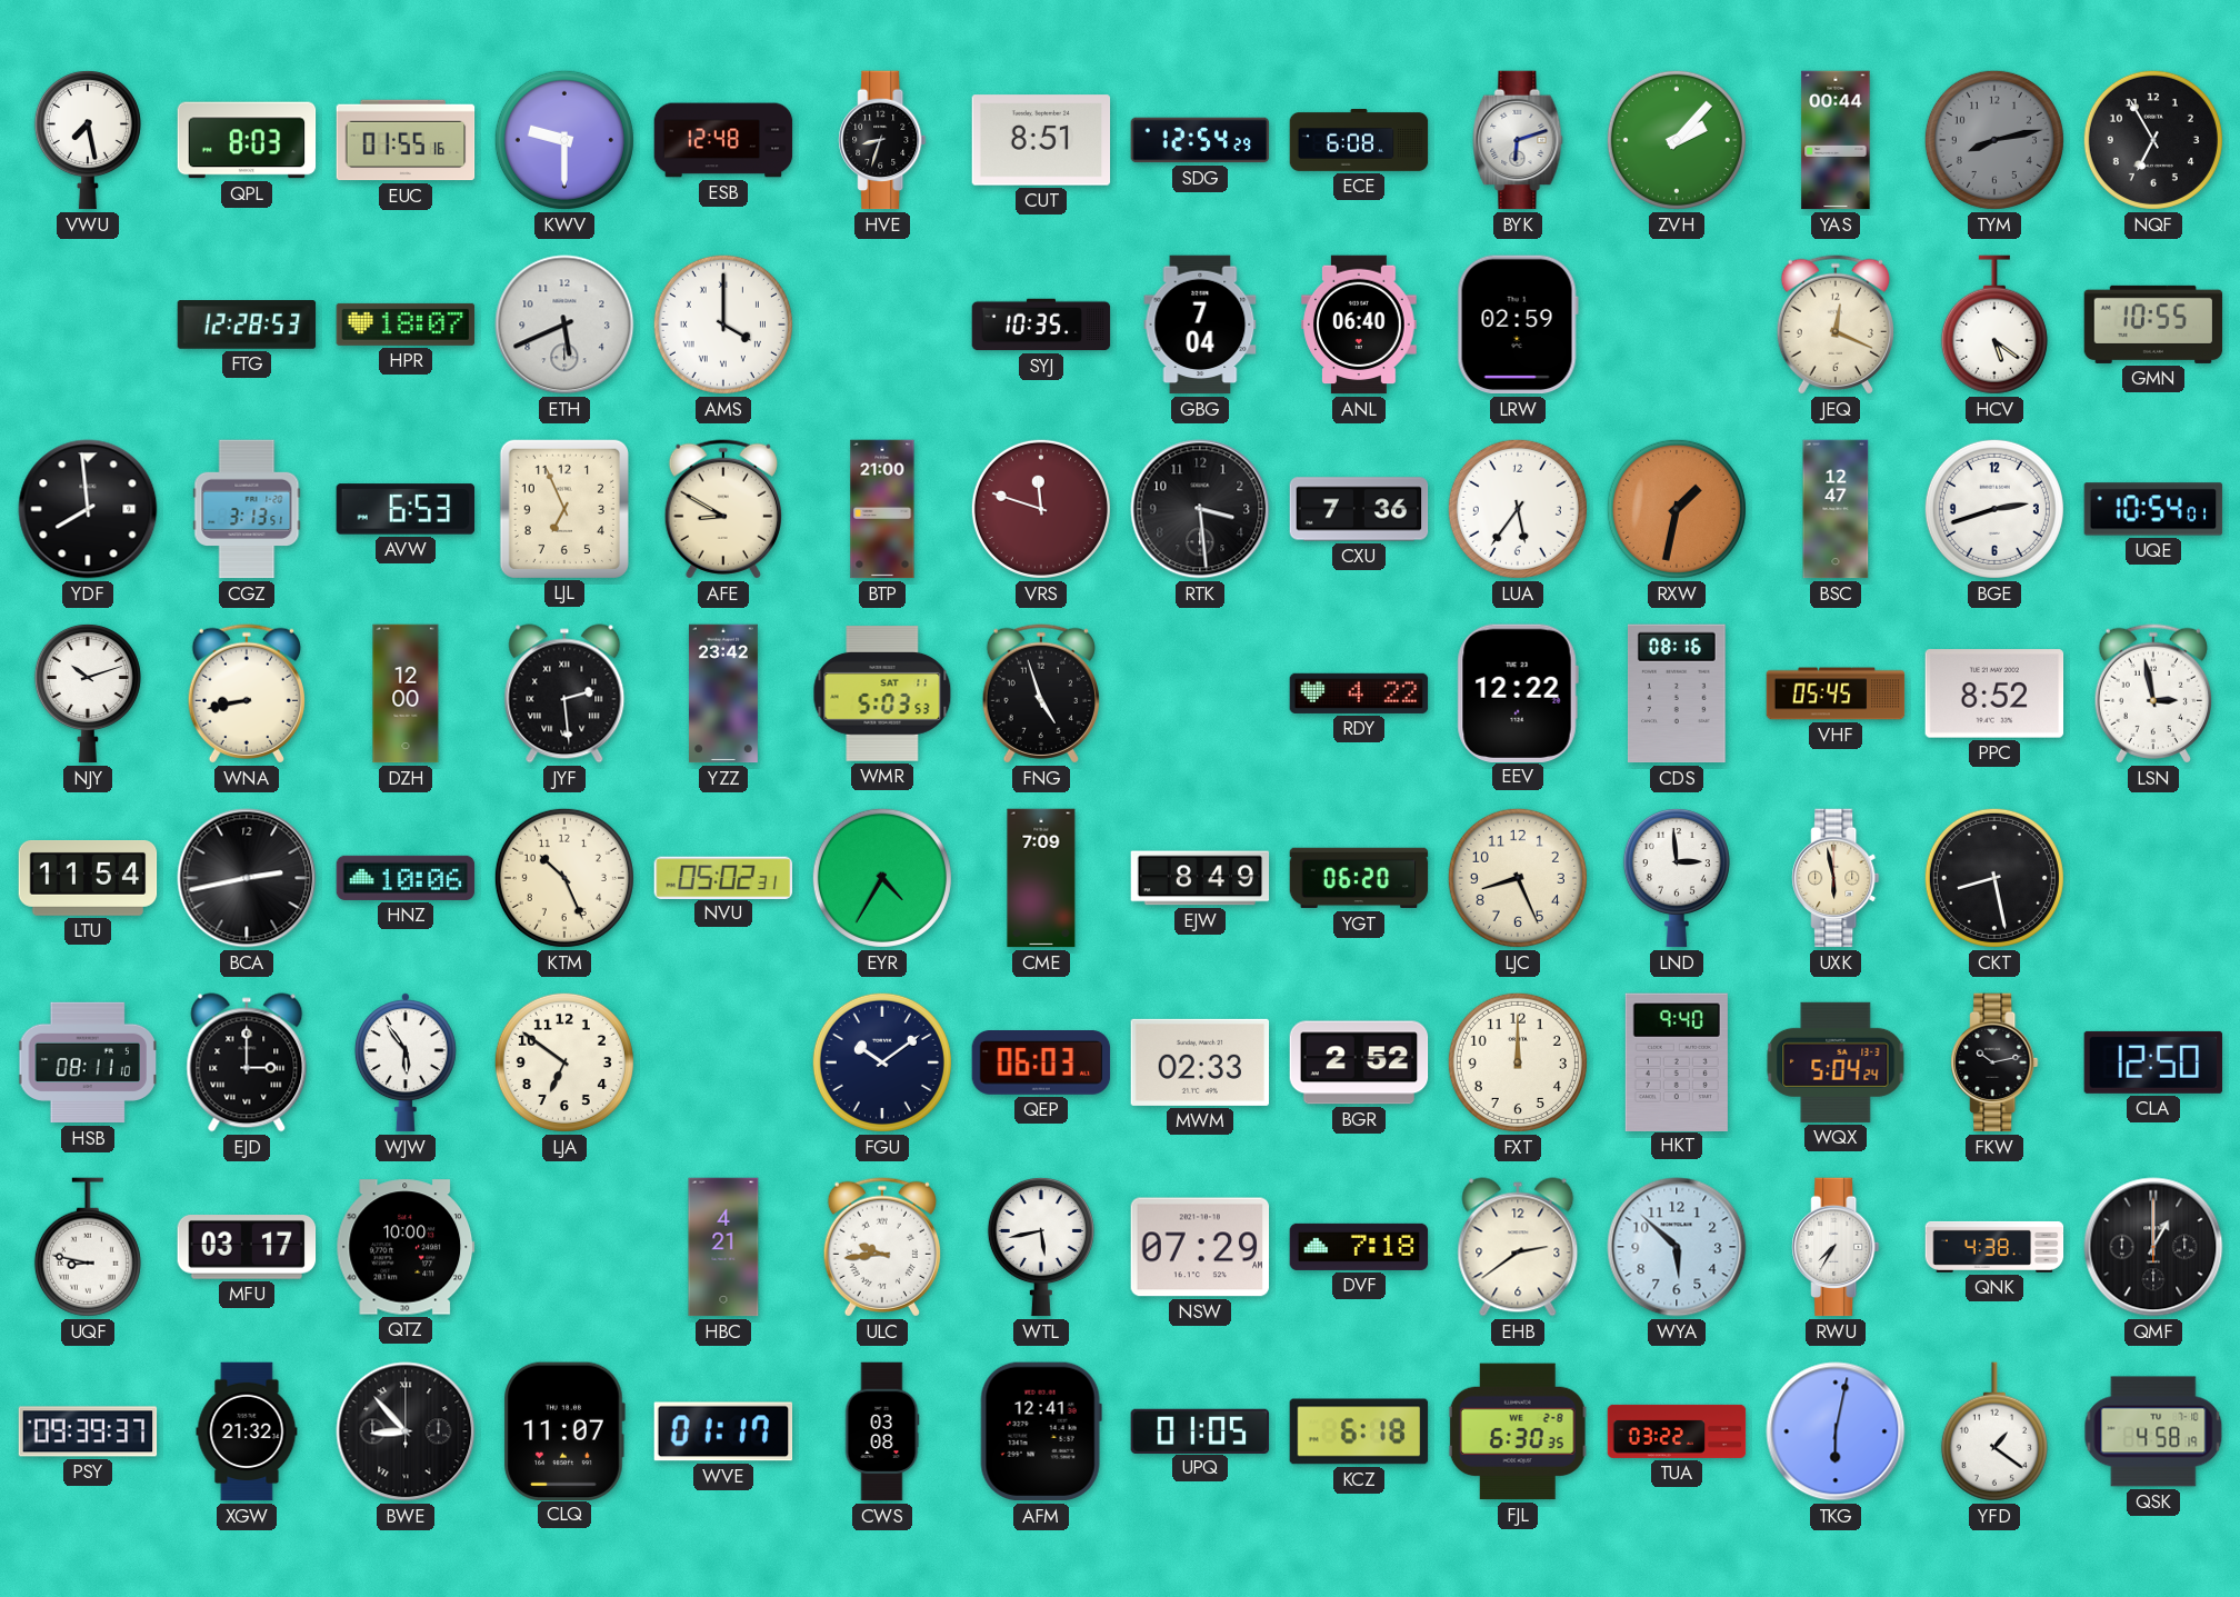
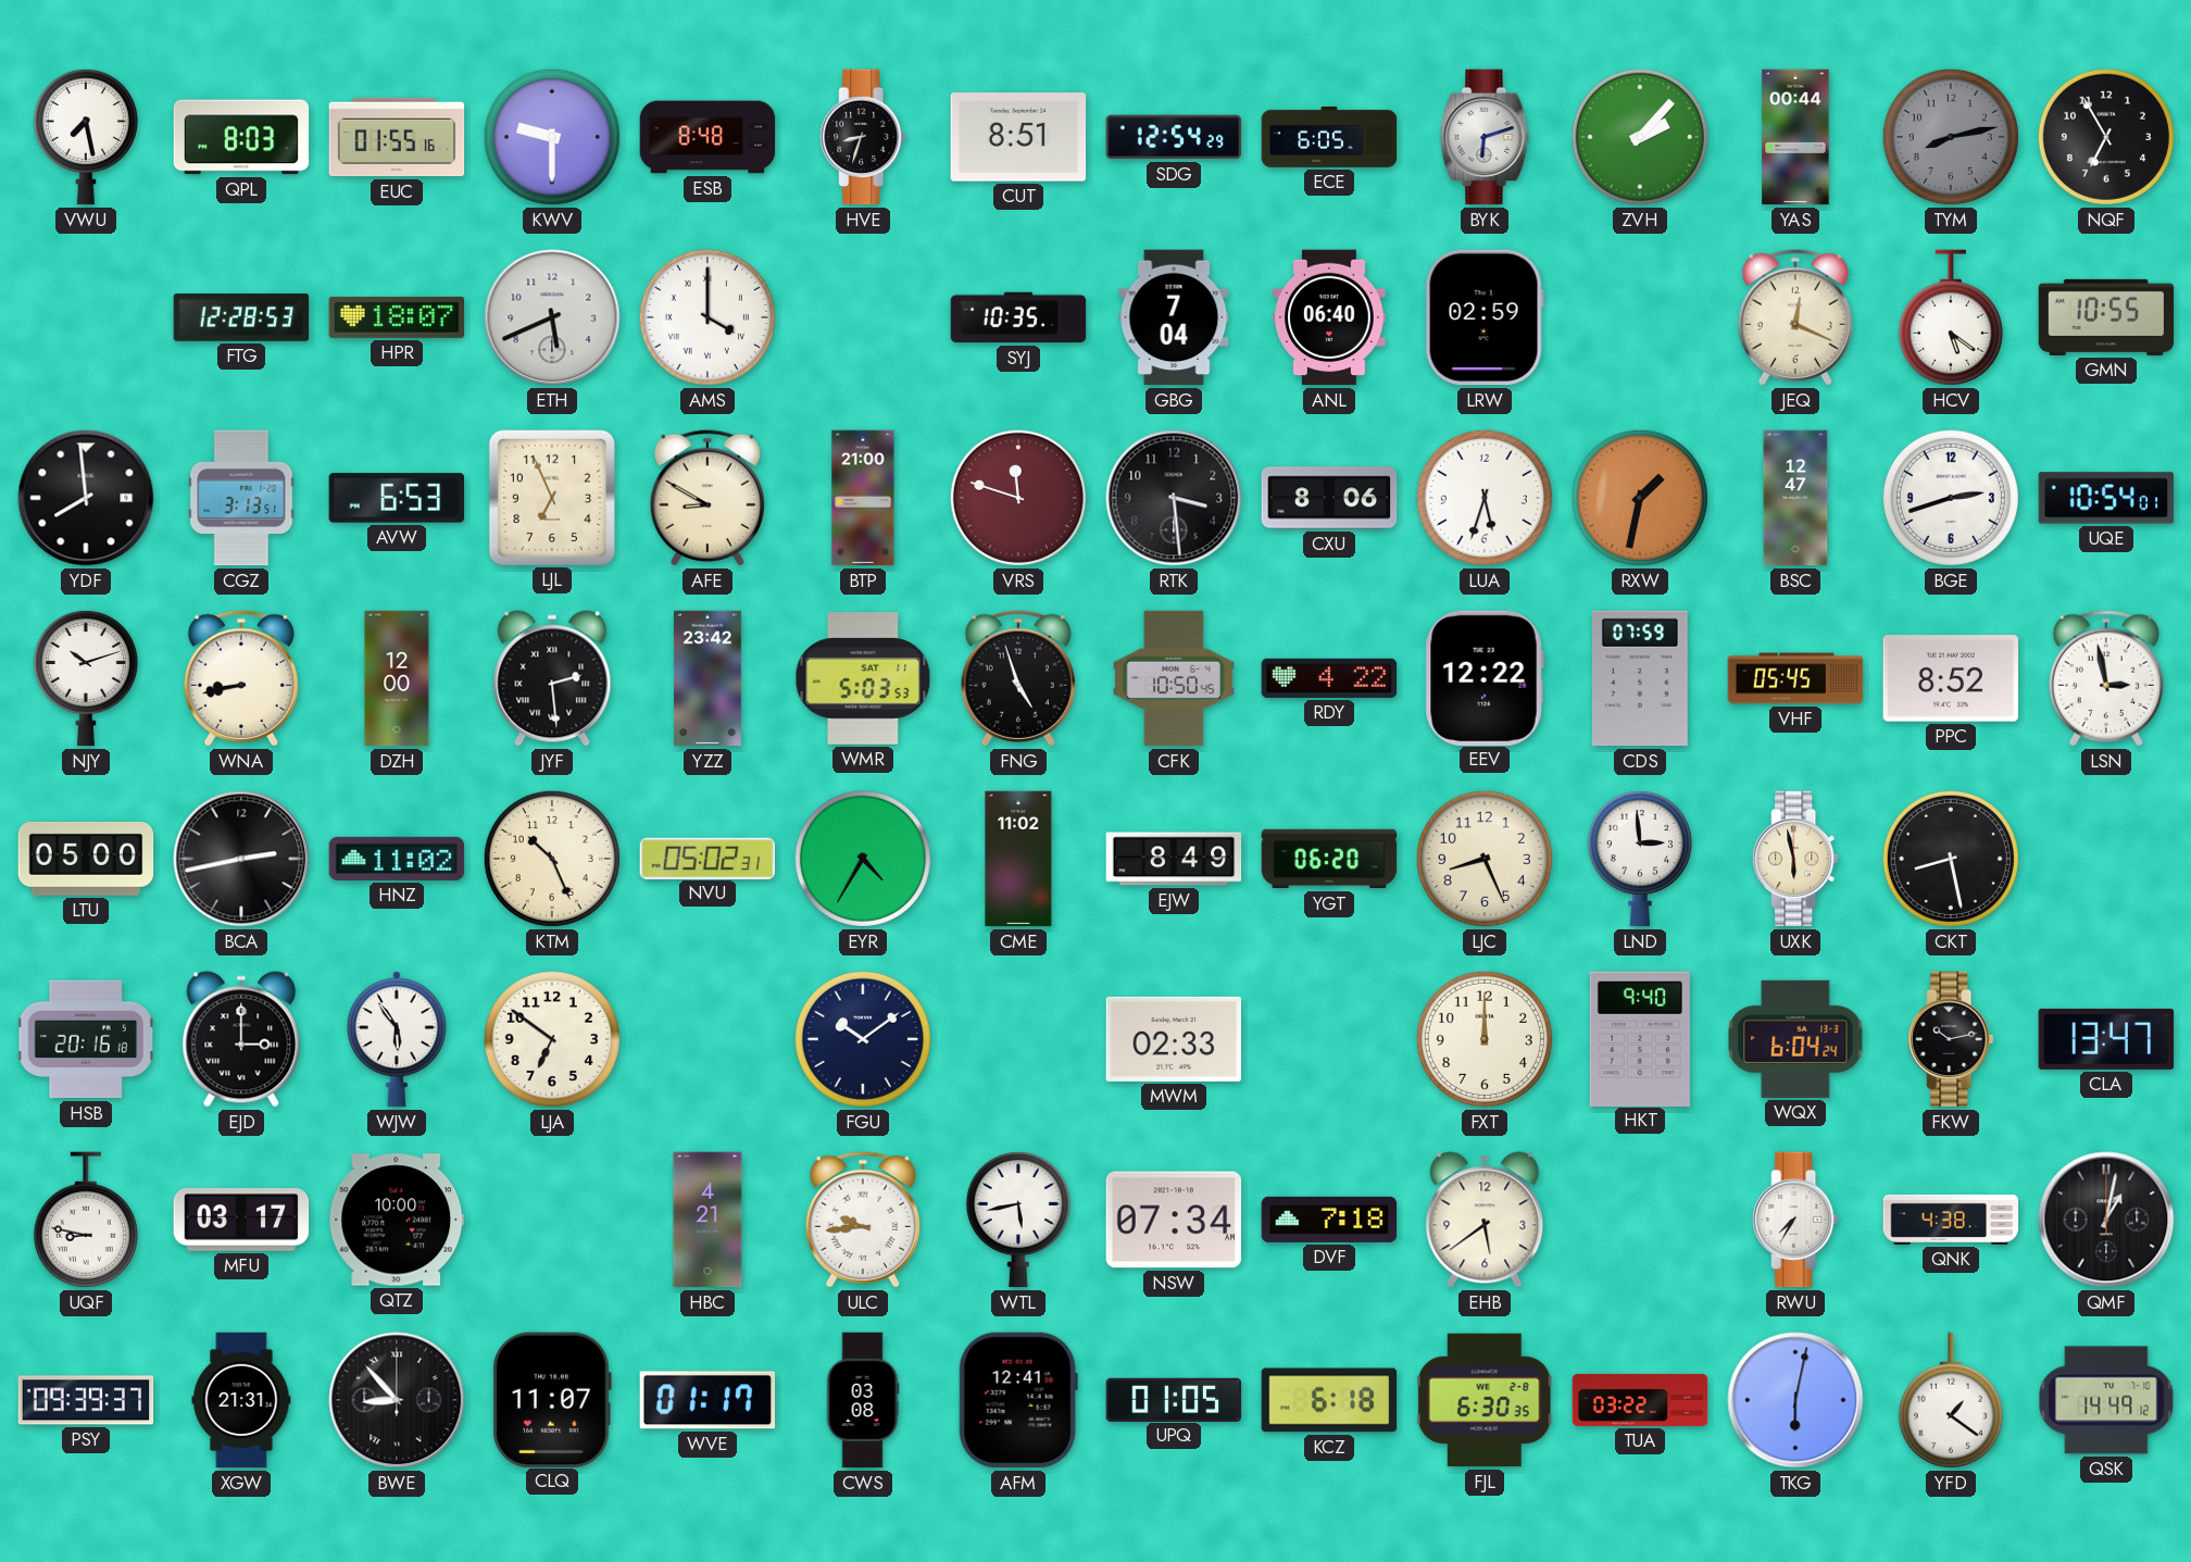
ESB: 12:48 -> 8:48 (708, 137)
ECE: 6:08 -> 6:05 (1329, 137)
CXU: 7:36 -> 8:06 (1329, 498)
LUA: 5:36 -> 5:33 (1485, 498)
CFK: none -> 10:50 (1174, 678)
CDS: 08:16 -> 07:59 (1640, 678)
LTU: 11:54 -> 05:00 (86, 860)
HNZ: 10:06 -> 11:02 (397, 859)
CME: 7:09 -> 11:02 (1018, 859)
HSB: 08:11 -> 20:16 (86, 1039)
QEP: 06:03 -> none (1041, 1064)
BGR: 2:52 -> none (1359, 1062)
WQX: 5:04 -> 6:04 (1795, 1039)
CLA: 12:50 -> 13:47 (2106, 1039)
NSW: 07:29 -> 07:34 (1174, 1220)
EHB: 2:39 -> 5:39 (1485, 1220)
WYA: 5:52 -> none (1677, 1247)
QMF: 1:00 -> 1:02 (2106, 1220)
XGW: 21:32 -> 21:31 (241, 1400)
QSK: 4:58 -> 14:49 (2106, 1400)
